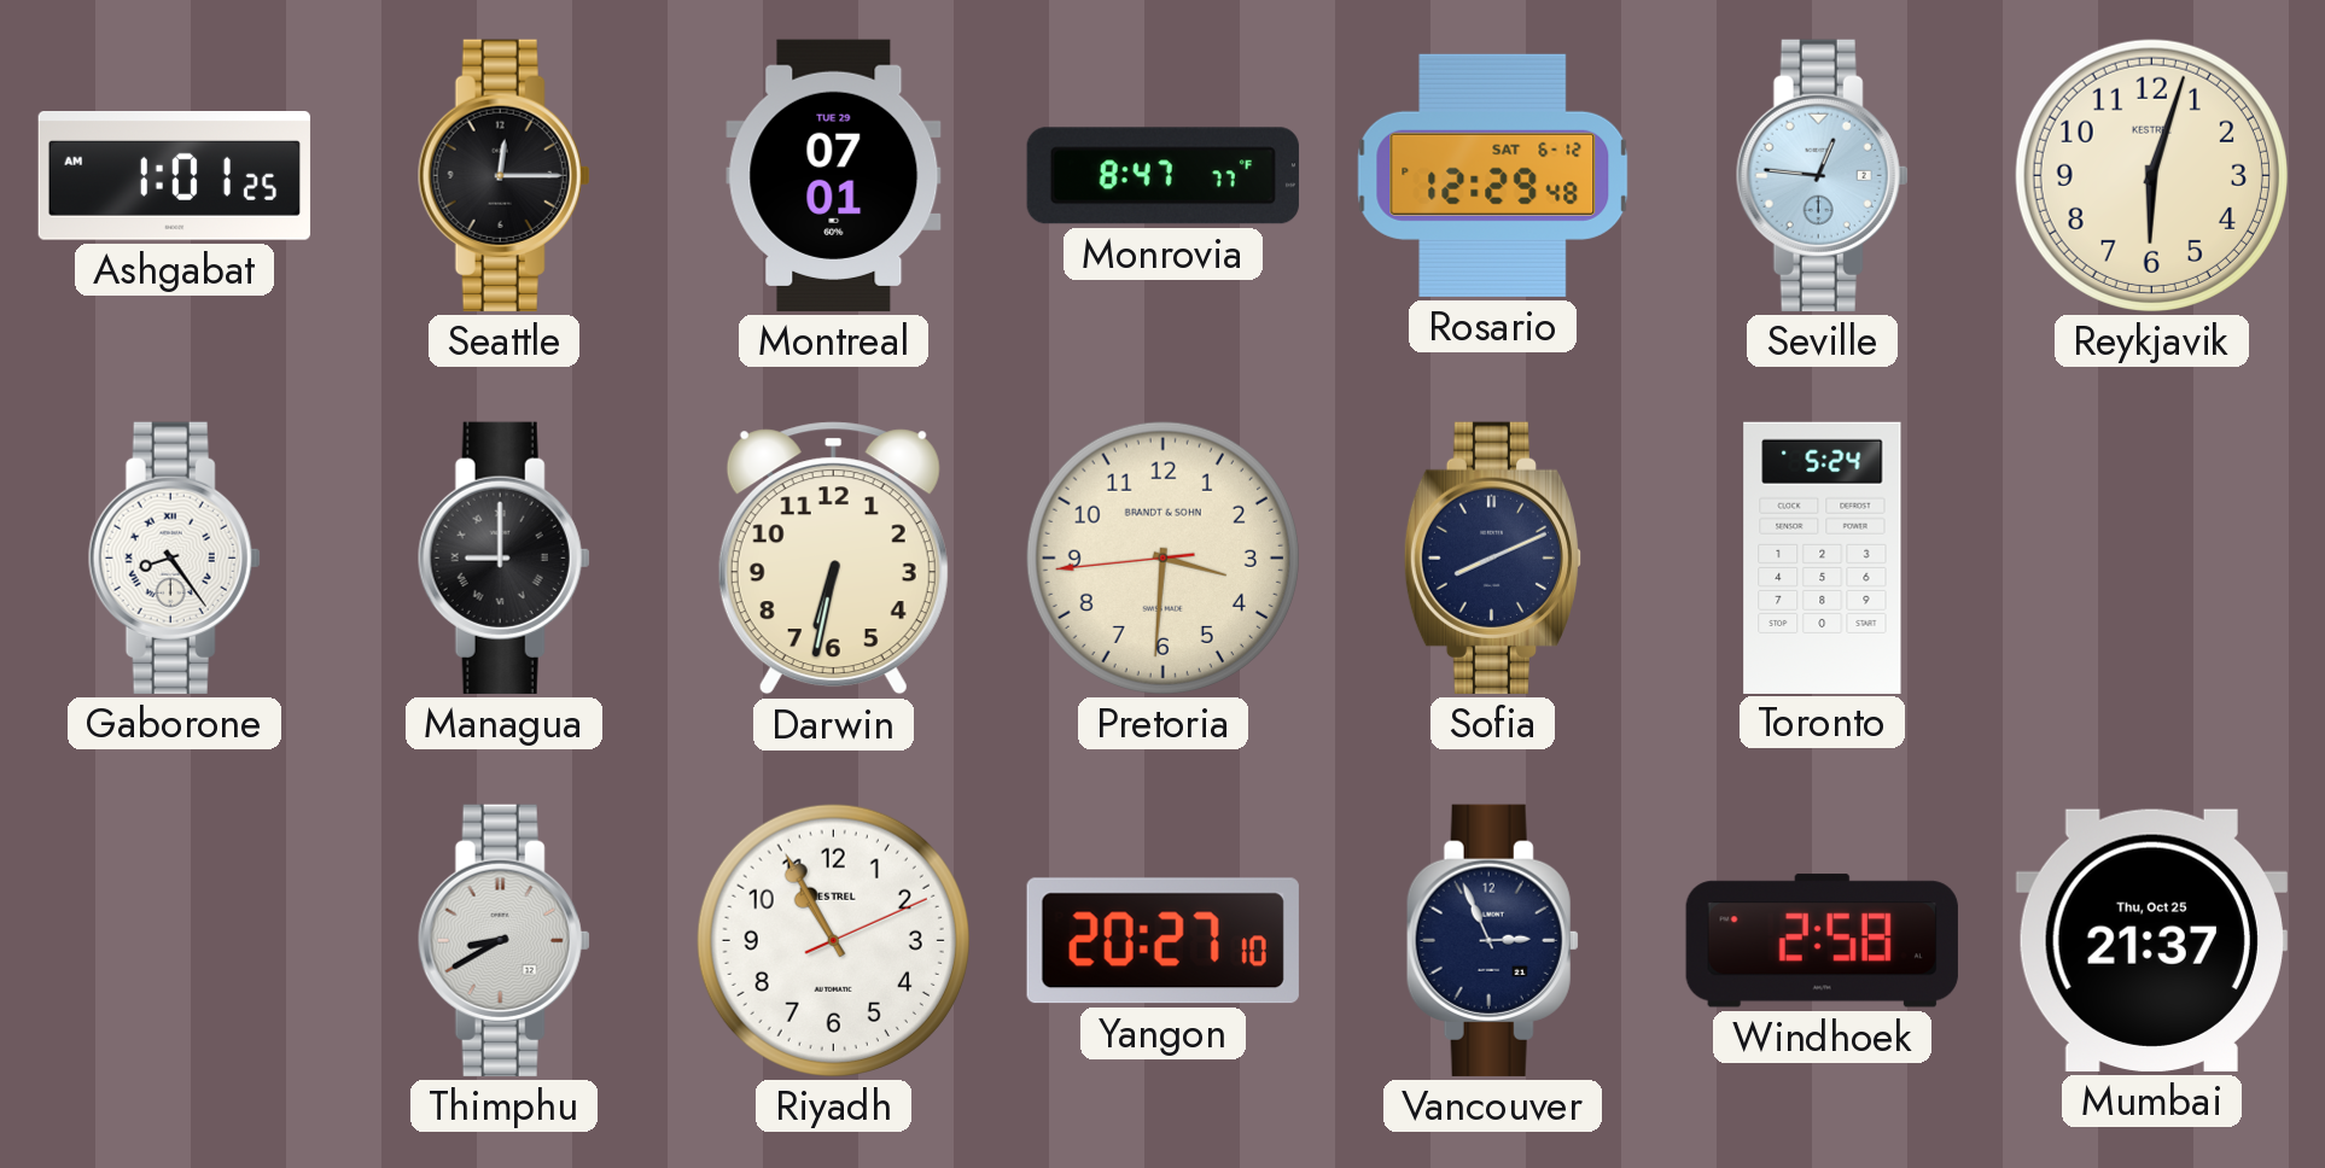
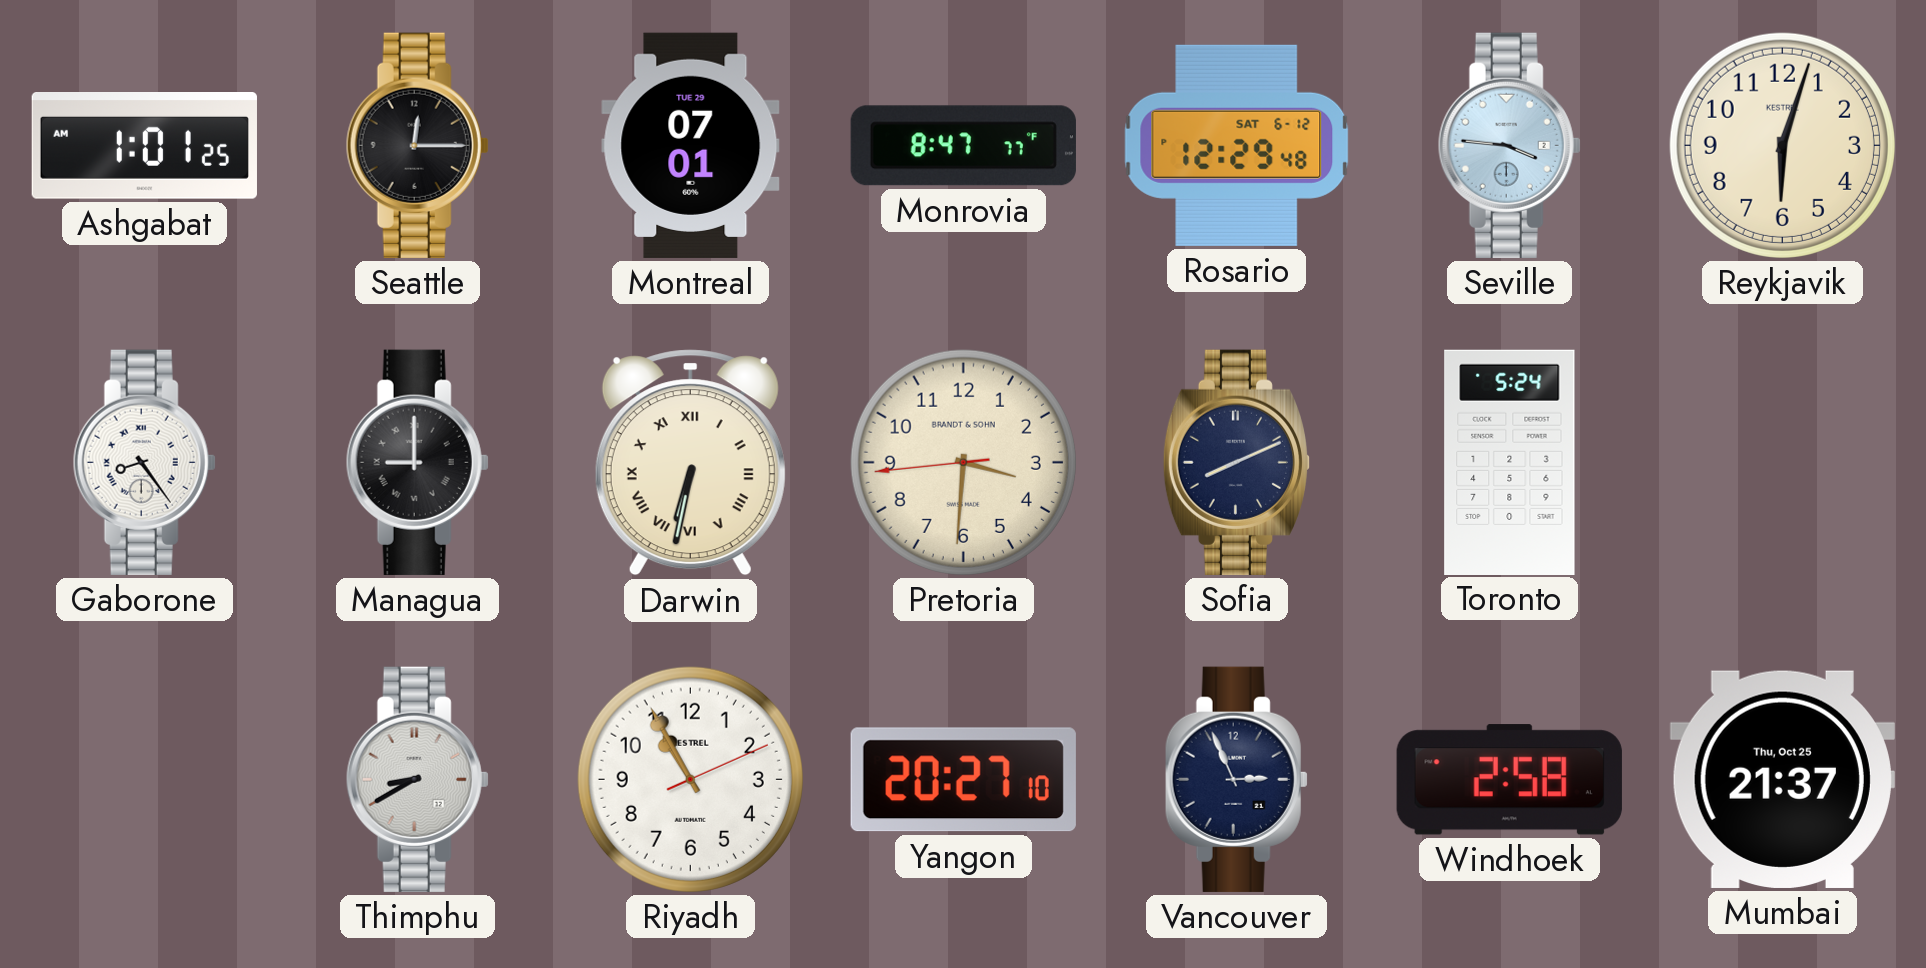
Seville: 12:46 -> 3:46 (1509, 145)
Darwin numerals: Arabic -> Roman (690, 463)
